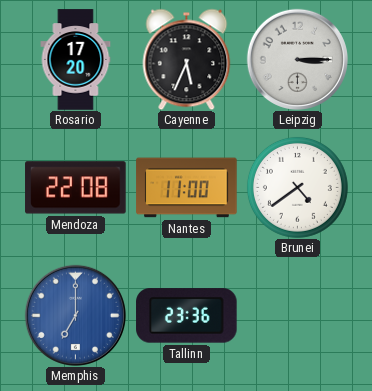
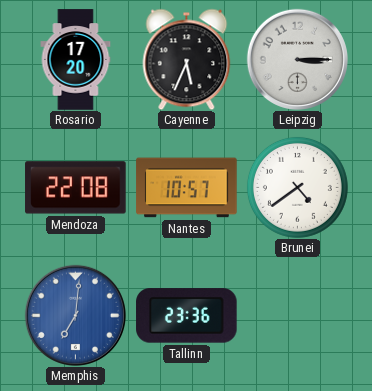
Nantes: 11:00 -> 10:57 (187, 188)
Memphis: 7:00 -> 7:01 (75, 315)
